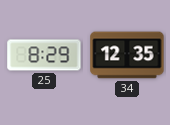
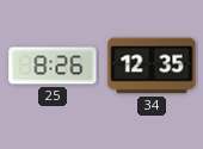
25: 8:29 -> 8:26 (53, 66)
